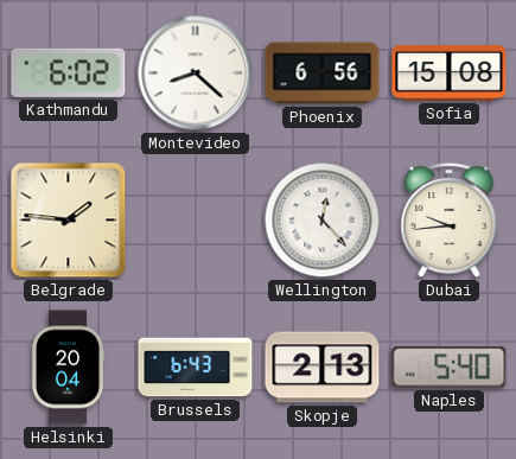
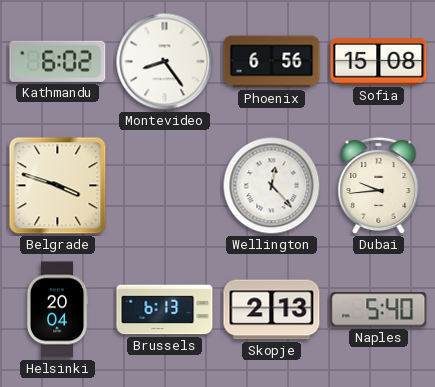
Montevideo: 8:22 -> 8:24 (165, 62)
Belgrade: 1:46 -> 3:48 (58, 186)
Brussels: 6:43 -> 6:13 (165, 310)
